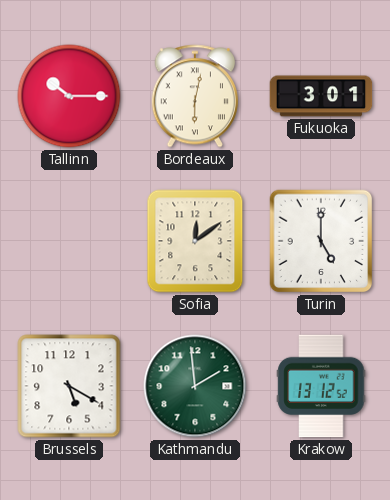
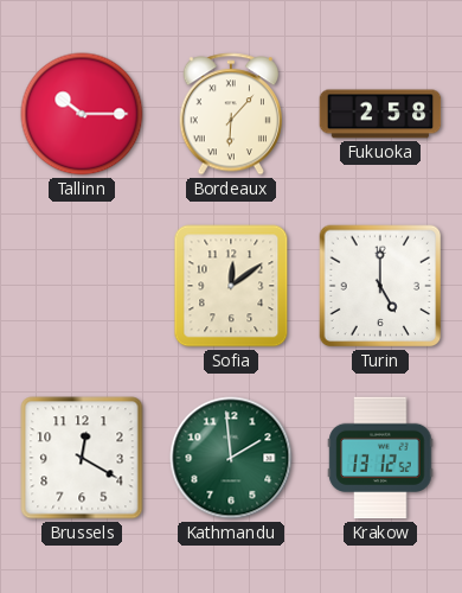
Bordeaux: 6:02 -> 6:07 (230, 114)
Fukuoka: 3:01 -> 2:58 (380, 114)
Brussels: 5:20 -> 12:20 (82, 458)
